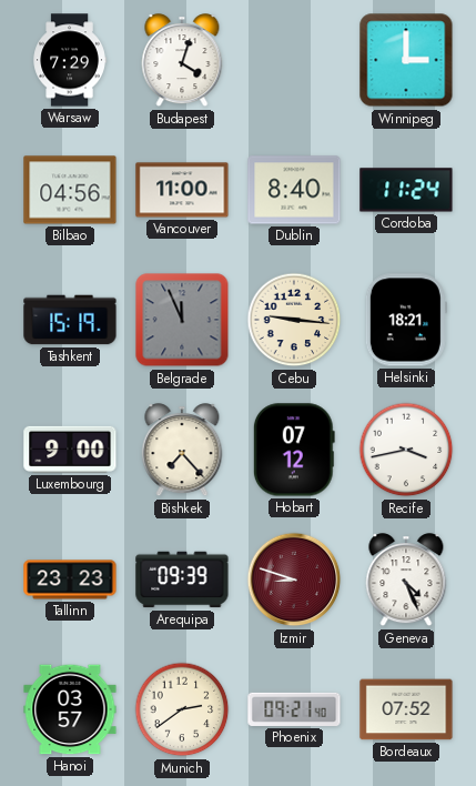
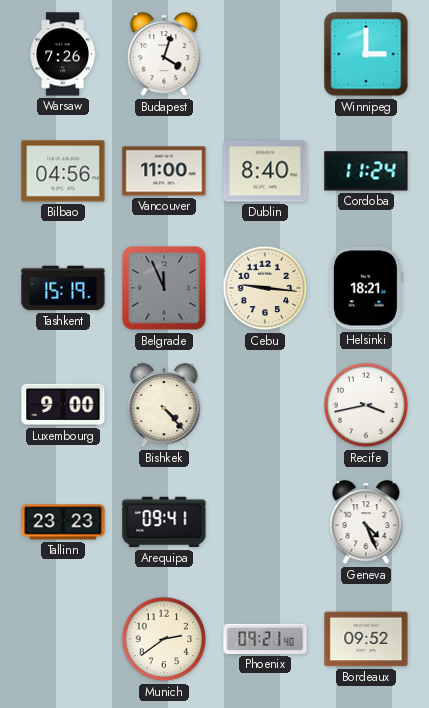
Warsaw: 7:29 -> 7:26 (63, 54)
Bishkek: 7:23 -> 4:23 (164, 406)
Hobart: 07:12 -> none (294, 450)
Arequipa: 09:39 -> 09:41 (164, 522)
Izmir: 8:48 -> none (294, 580)
Hanoi: 03:57 -> none (70, 709)
Bordeaux: 07:52 -> 09:52 (366, 639)
